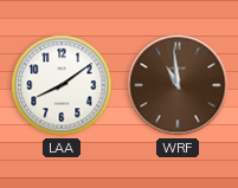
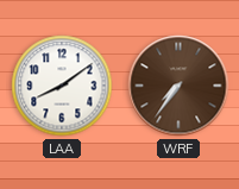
WRF: 10:59 -> 7:36 (178, 86)
